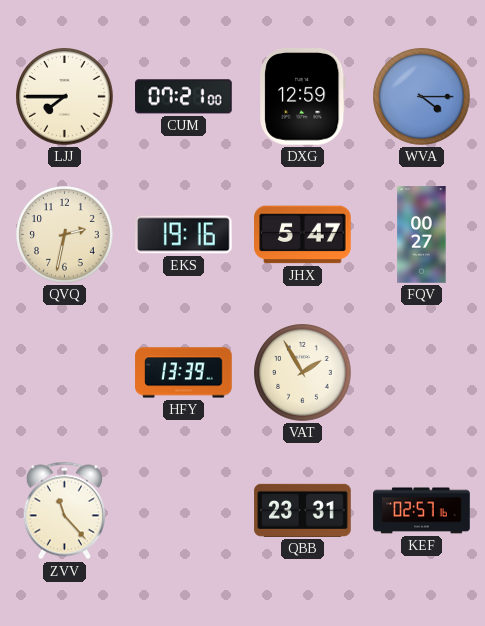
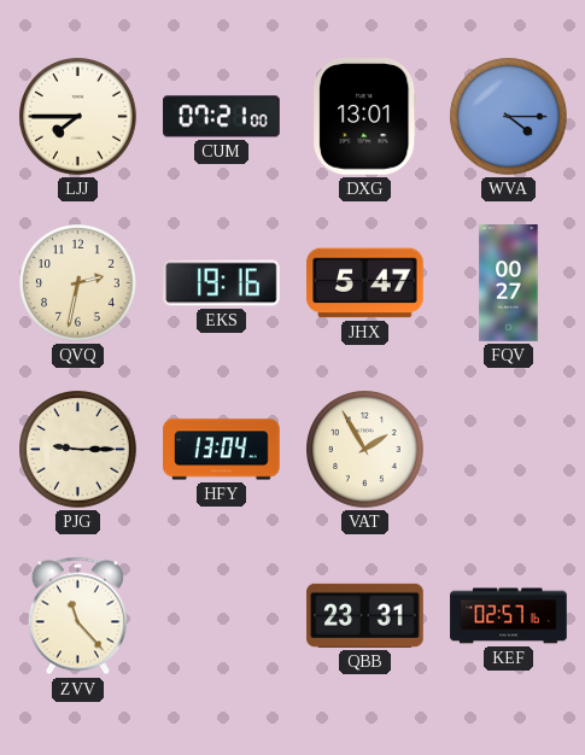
DXG: 12:59 -> 13:01 (365, 117)
PJG: none -> 9:15 (78, 450)
HFY: 13:39 -> 13:04 (222, 450)
